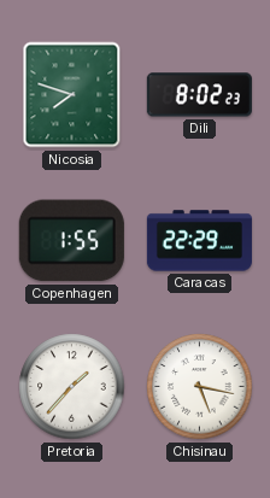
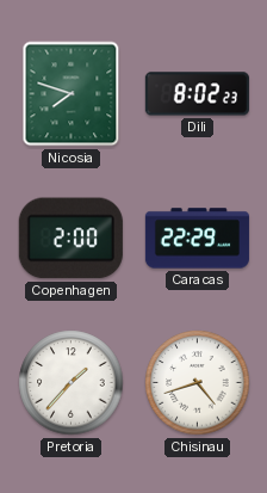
Copenhagen: 1:55 -> 2:00 (70, 239)
Chisinau: 5:17 -> 4:42 (198, 383)
